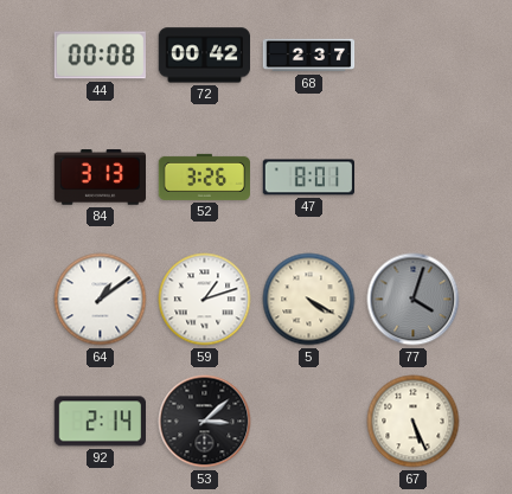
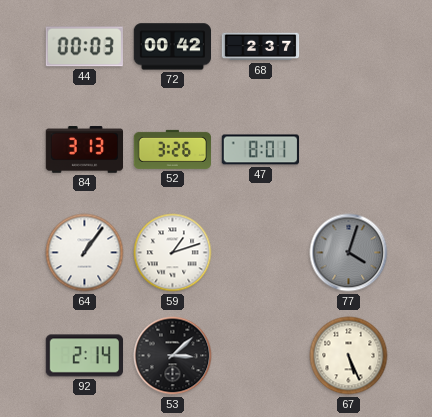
44: 00:08 -> 00:03 (84, 47)
64: 1:09 -> 1:06 (85, 253)
5: 4:20 -> none (309, 300)
